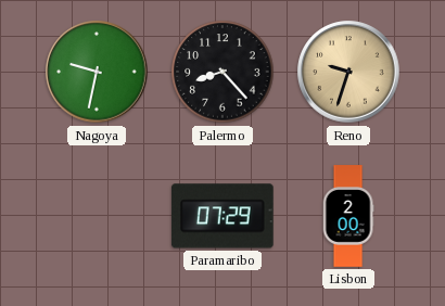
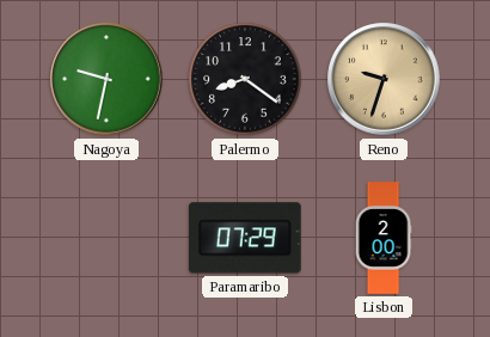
Palermo: 8:23 -> 8:21 (245, 79)
